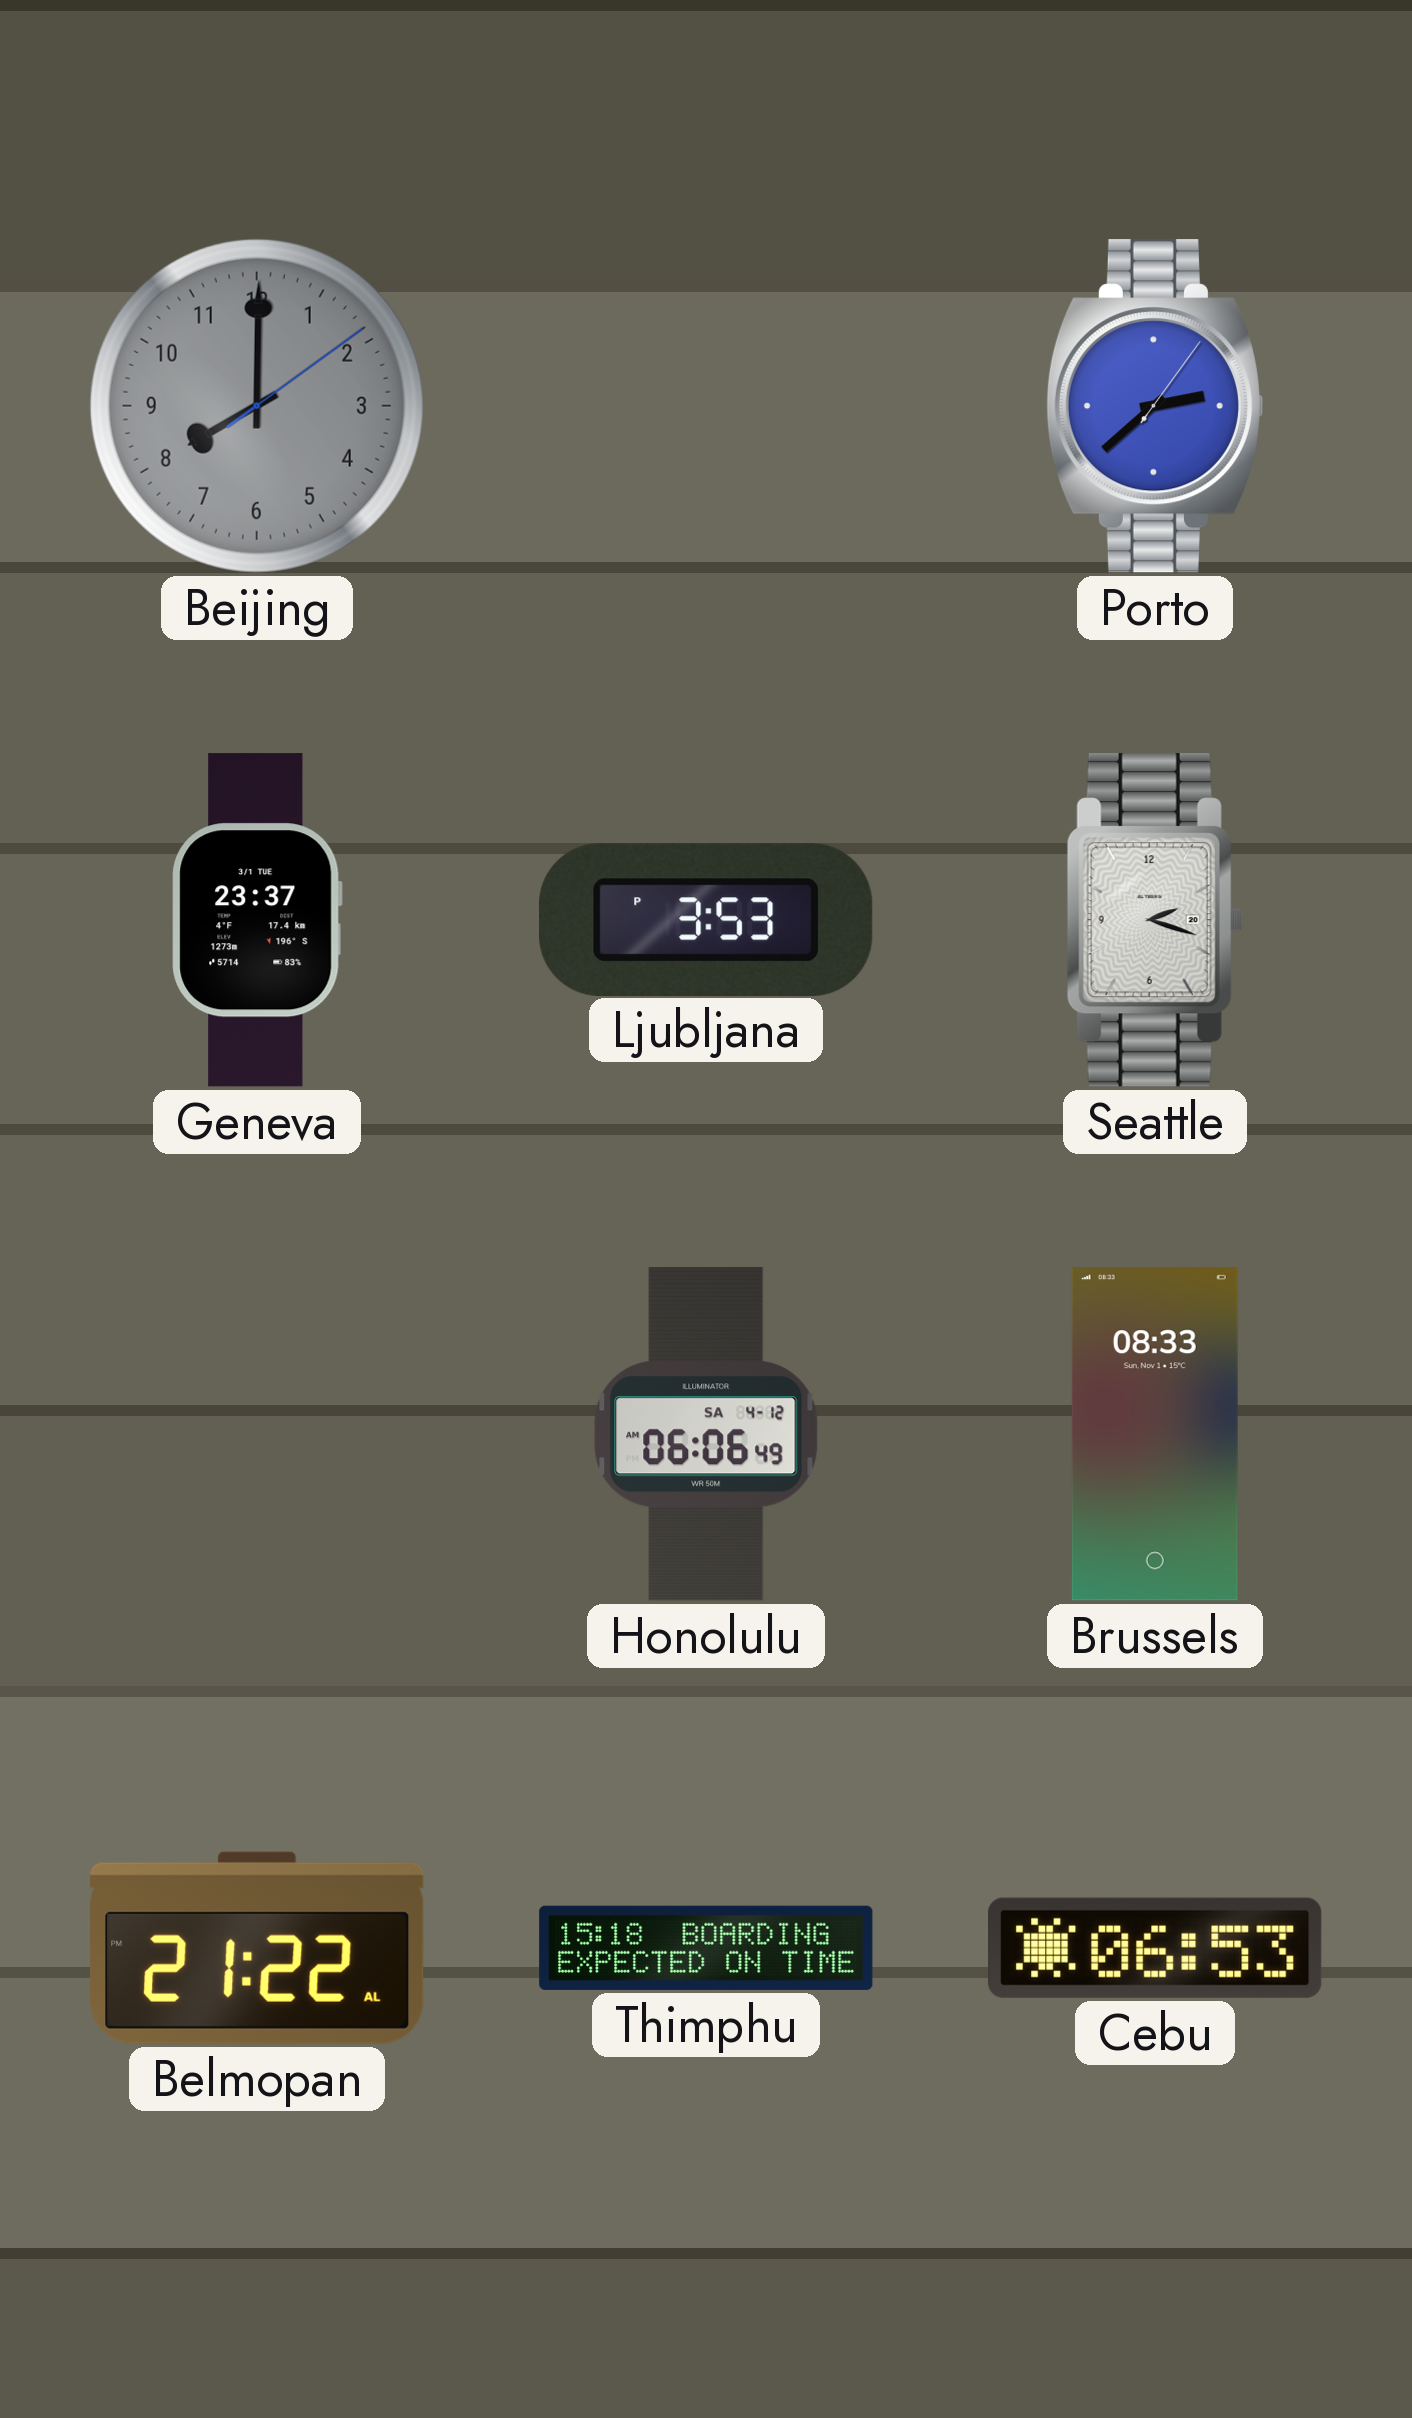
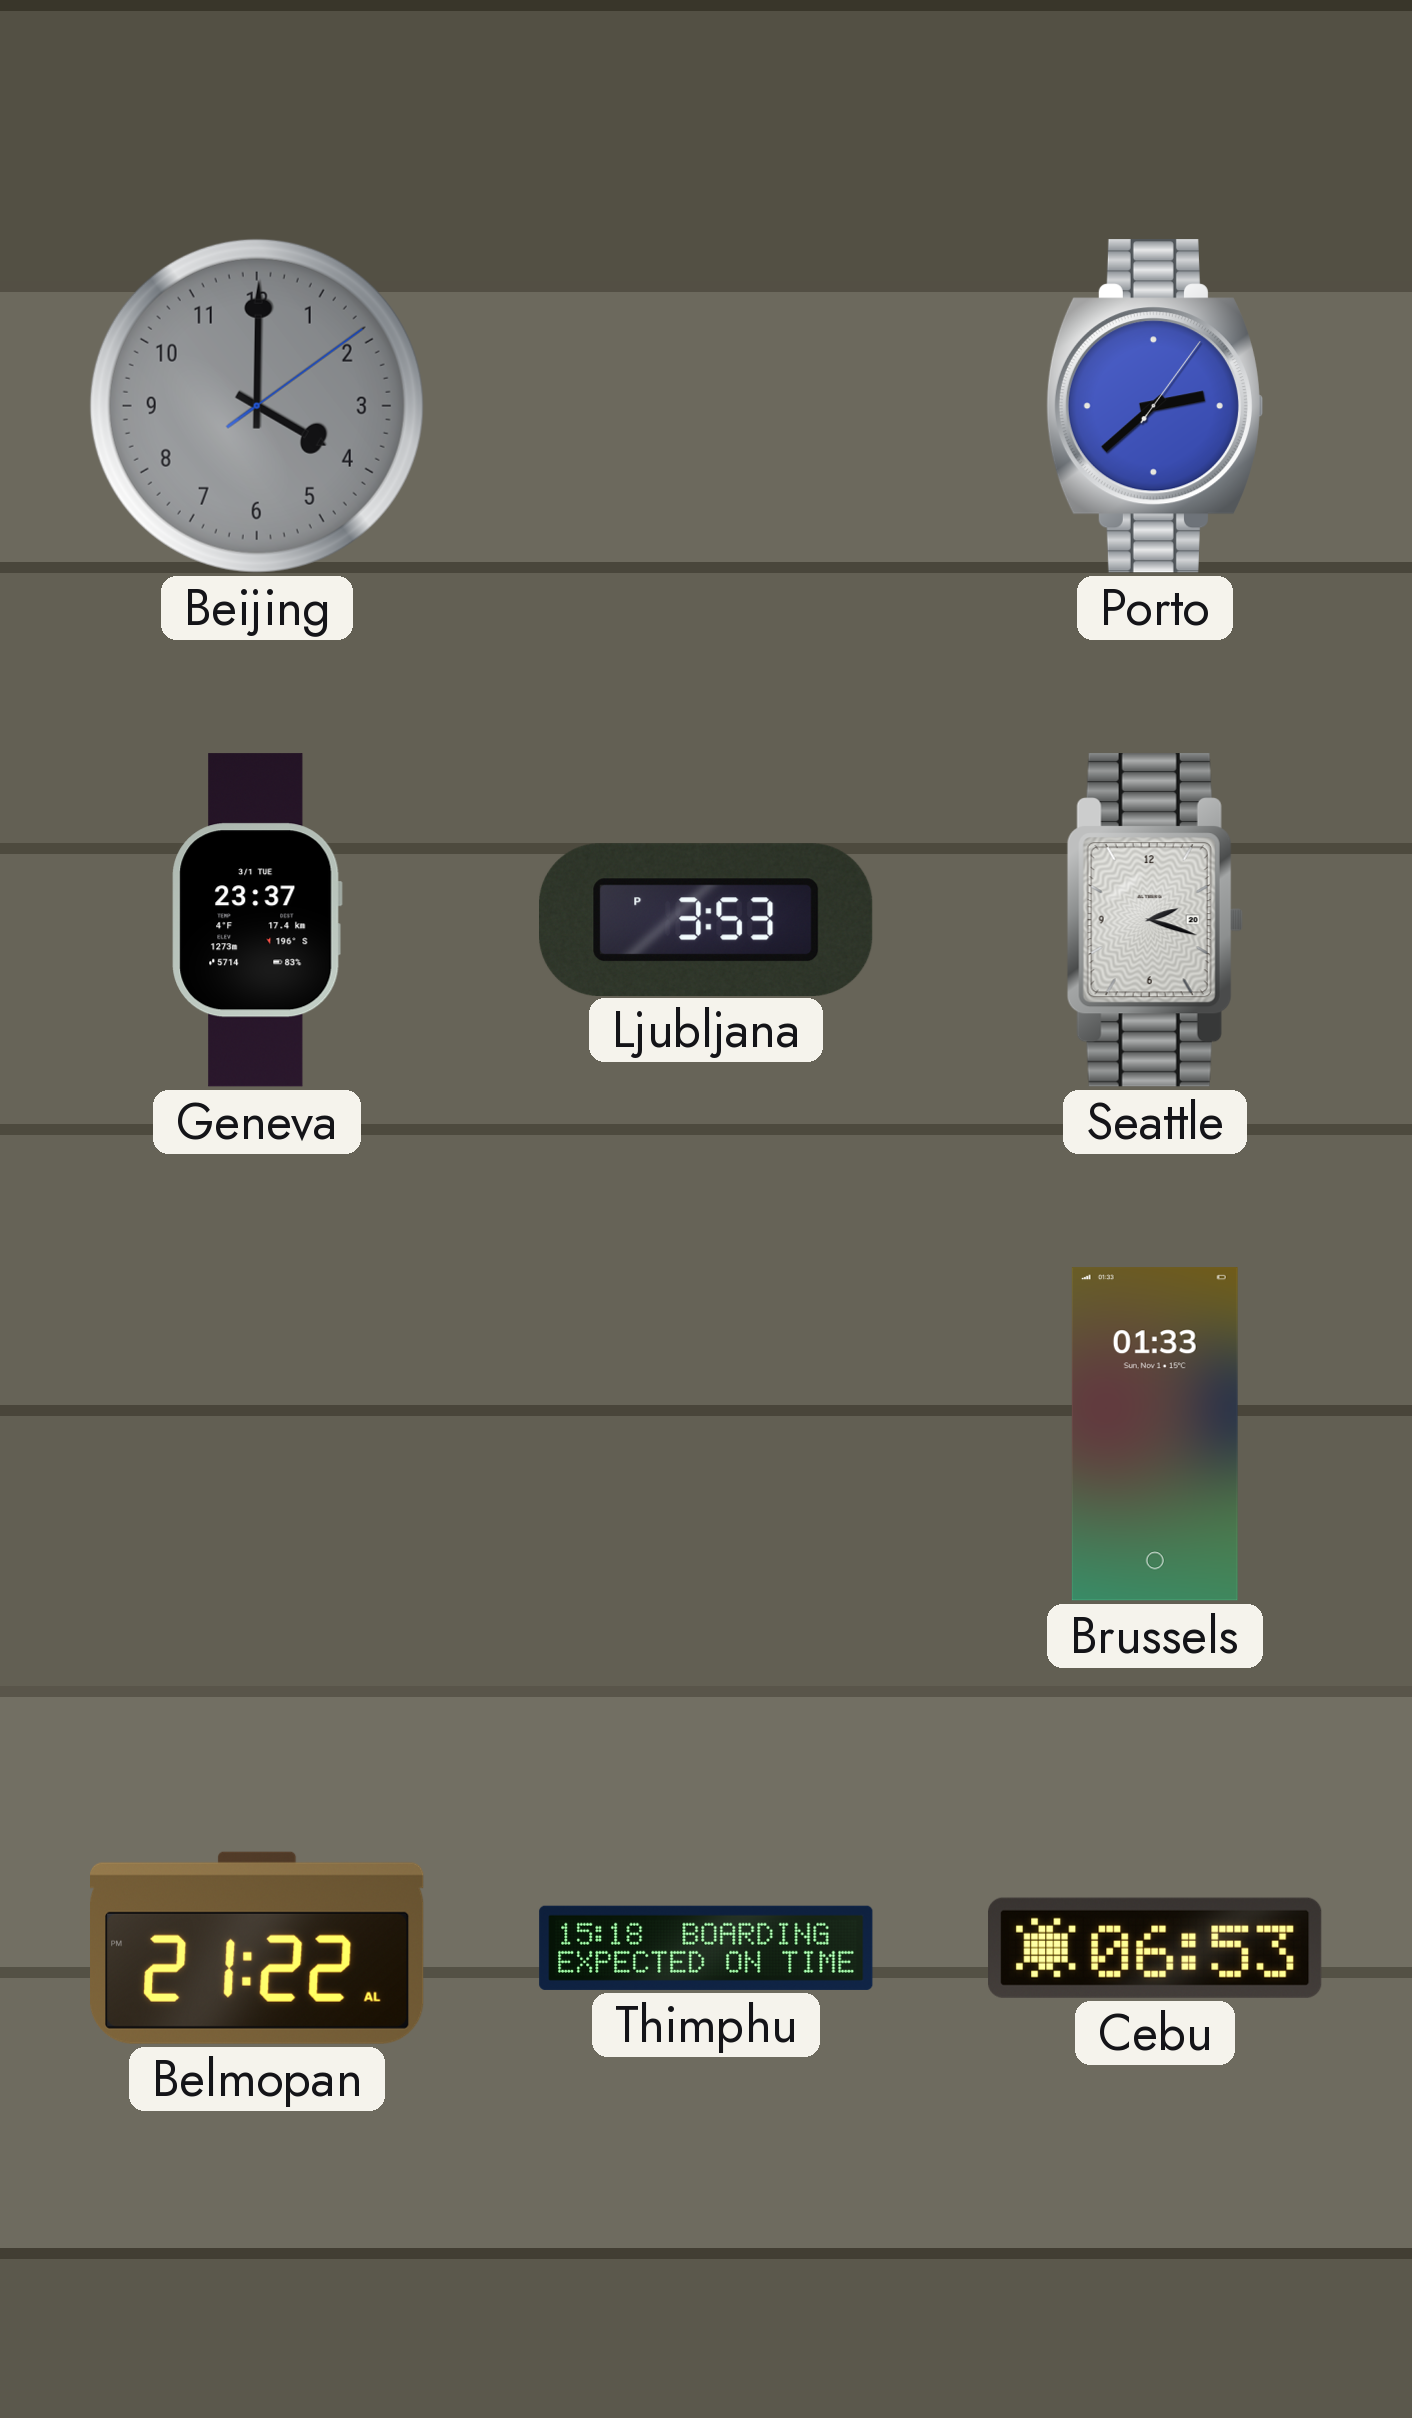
Beijing: 8:00 -> 4:00 (257, 406)
Honolulu: 06:06 -> none (706, 1434)
Brussels: 08:33 -> 01:33 (1155, 1434)
